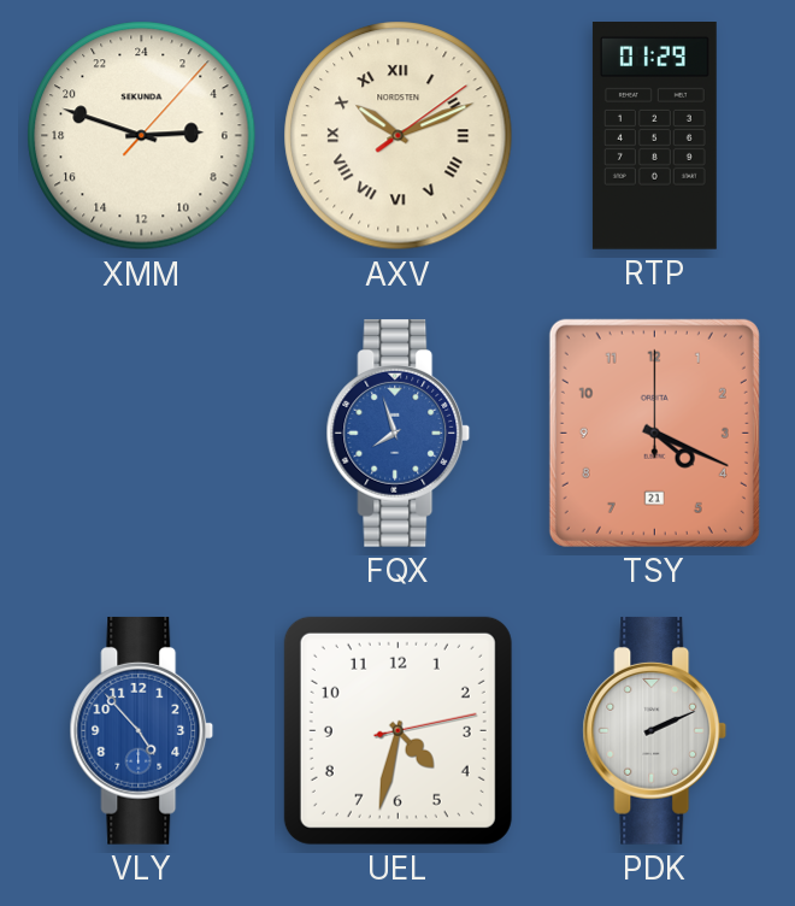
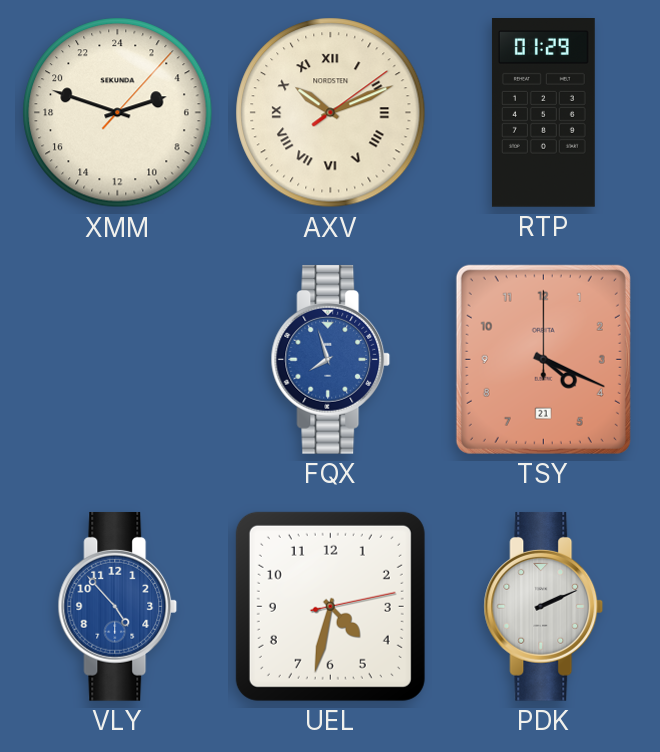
XMM: 5:48 -> 4:48 (118, 113)
